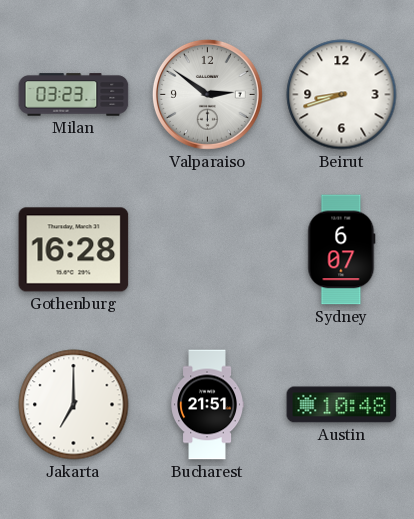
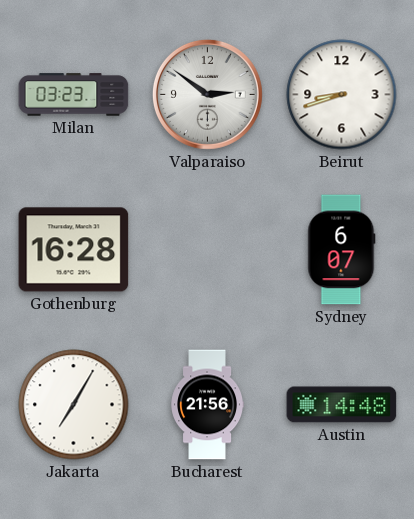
Jakarta: 7:00 -> 7:05 (74, 405)
Bucharest: 21:51 -> 21:56 (207, 405)
Austin: 10:48 -> 14:48 (342, 405)
